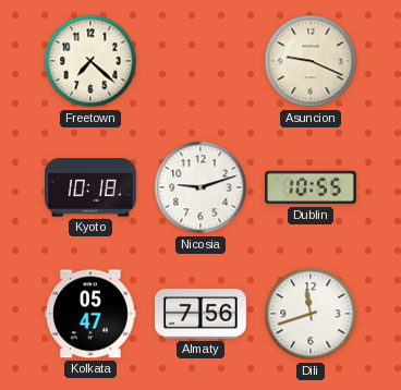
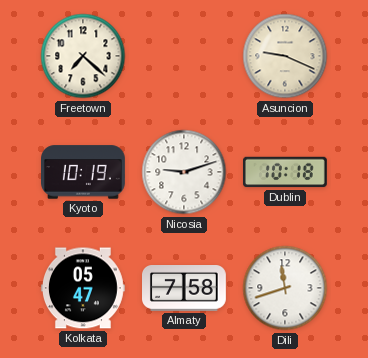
Kyoto: 10:18 -> 10:19 (84, 172)
Dublin: 10:55 -> 10:18 (286, 172)
Almaty: 7:56 -> 7:58 (185, 289)
